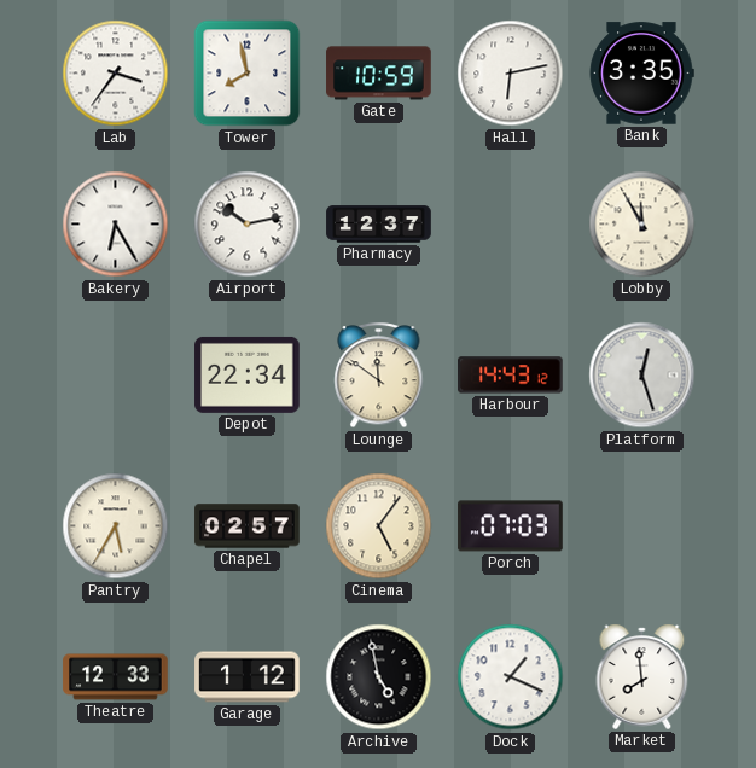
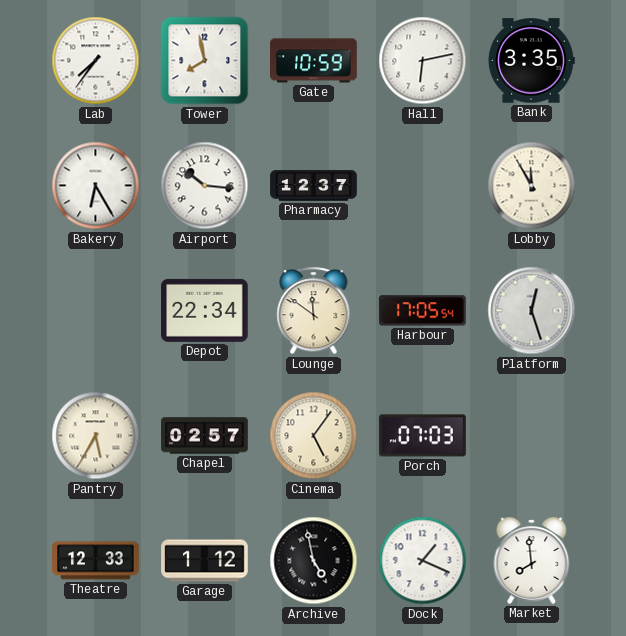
Lab: 3:36 -> 7:36 (96, 61)
Airport: 10:13 -> 10:16 (205, 186)
Harbour: 14:43 -> 17:05 (423, 311)
